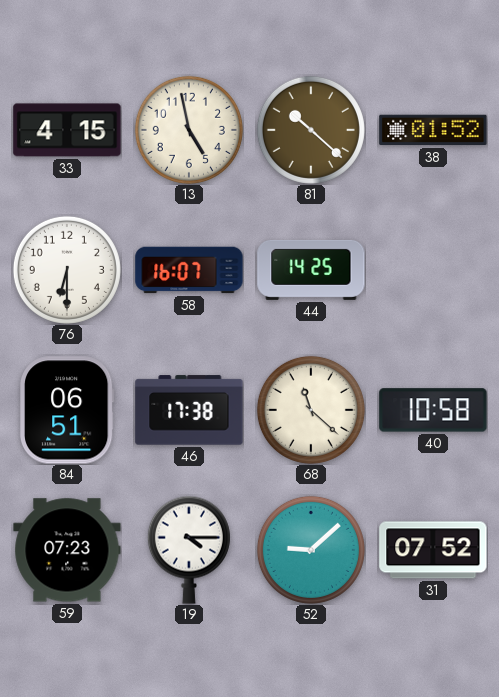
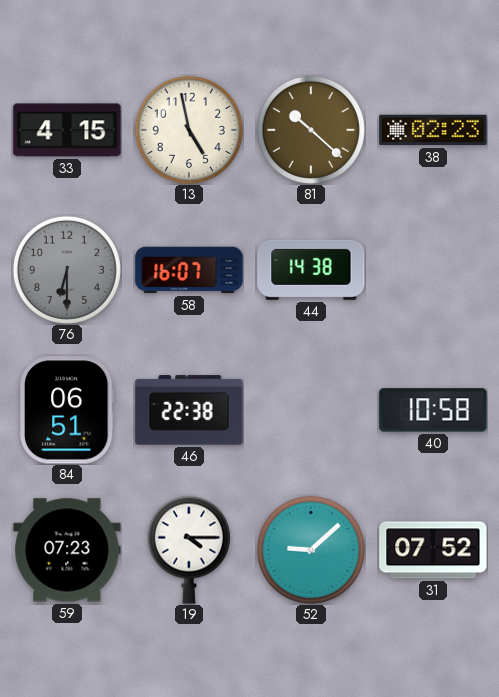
38: 01:52 -> 02:23 (433, 130)
76 dial: white -> grey (67, 270)
44: 14:25 -> 14:38 (311, 270)
46: 17:38 -> 22:38 (189, 410)
68: 11:22 -> none (311, 410)
